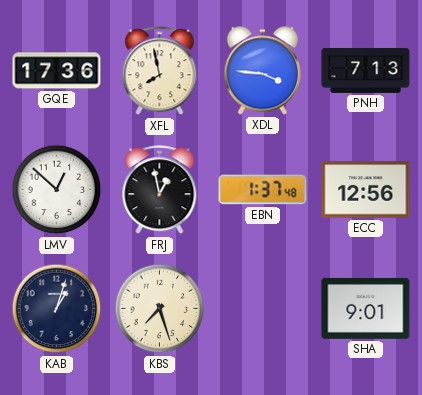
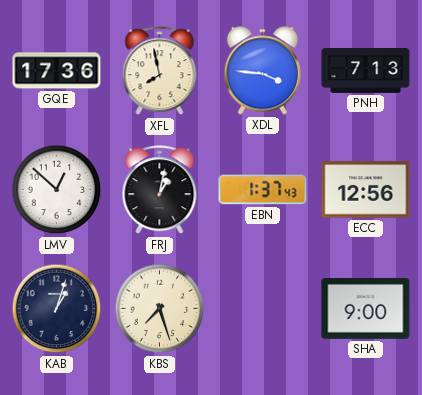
FRJ: 12:58 -> 1:02 (160, 190)
EBN: 1:37:48 -> 1:37:43 (263, 190)
SHA: 9:01 -> 9:00 (366, 308)
